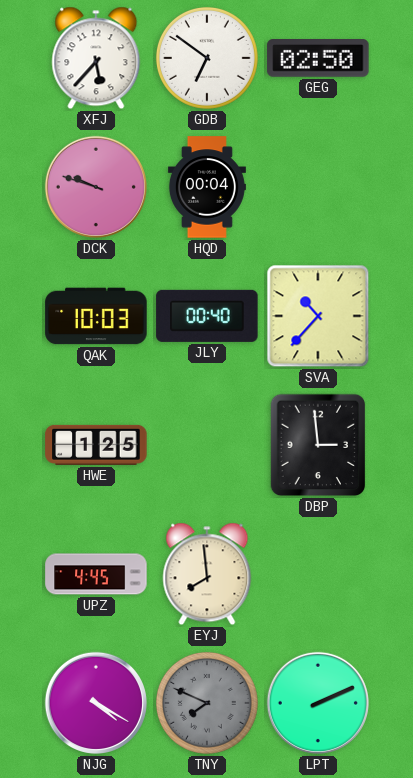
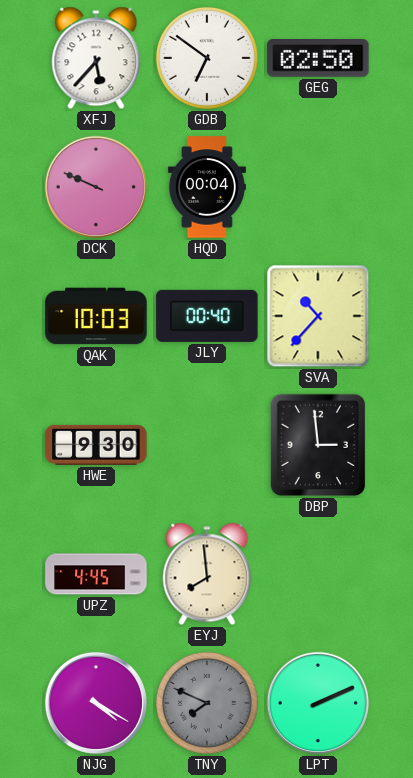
DCK: 9:48 -> 9:49 (96, 187)
HWE: 1:25 -> 9:30 (96, 445)
